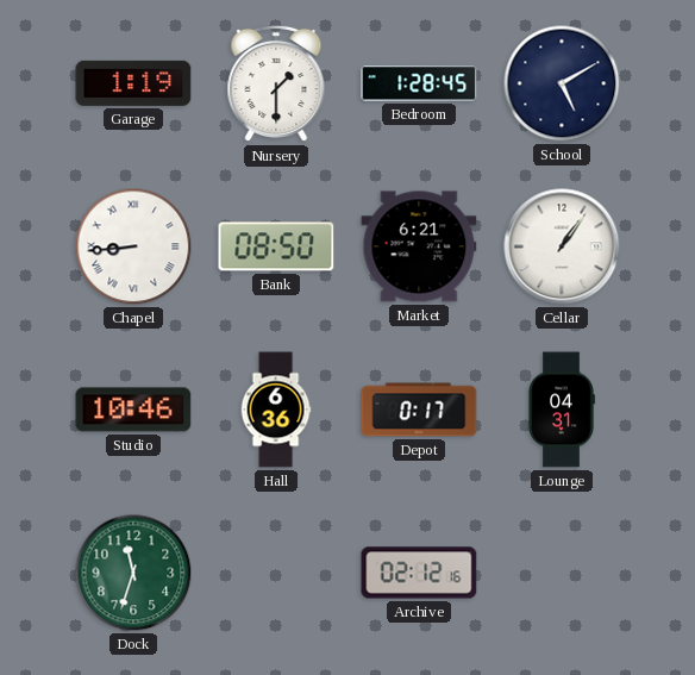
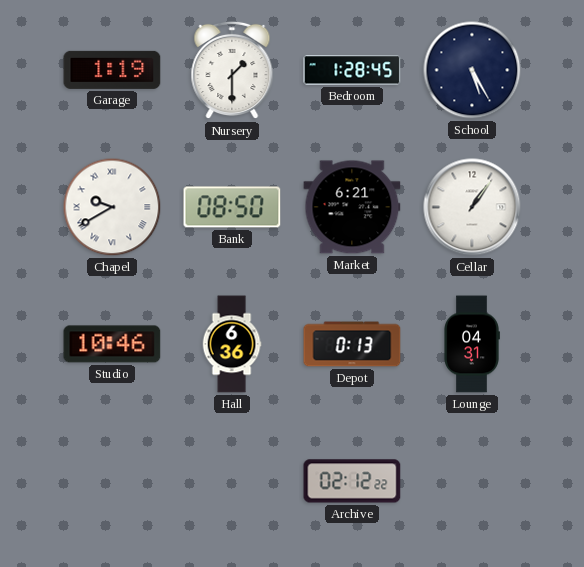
School: 5:10 -> 5:25 (472, 70)
Chapel: 8:44 -> 9:40 (112, 207)
Depot: 0:17 -> 0:13 (352, 344)
Dock: 11:33 -> none (133, 573)
Archive: 02:12:16 -> 02:12:22 (352, 481)
